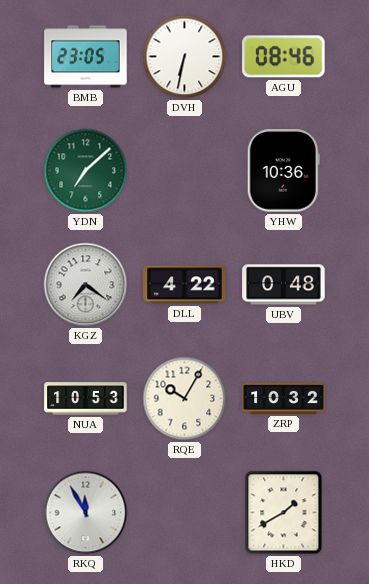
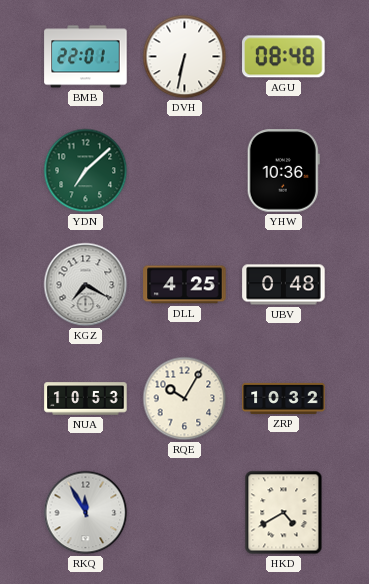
BMB: 23:05 -> 22:01 (86, 57)
AGU: 08:46 -> 08:48 (284, 57)
KGZ: 7:21 -> 7:20 (86, 285)
DLL: 4:22 -> 4:25 (185, 285)
HKD: 1:40 -> 4:40 (284, 513)
